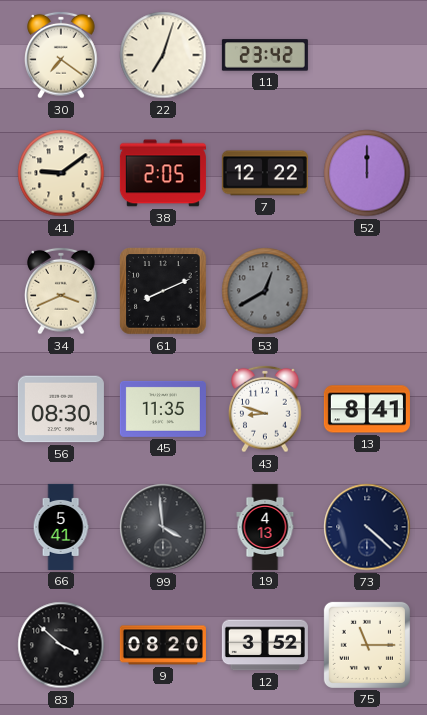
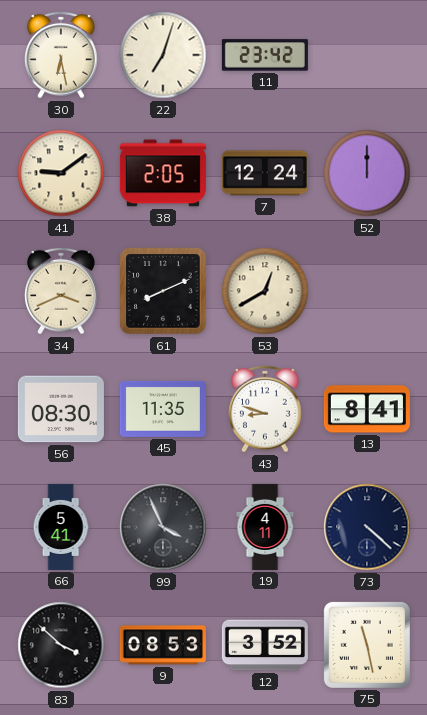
30: 7:21 -> 6:28 (61, 55)
7: 12:22 -> 12:24 (265, 173)
53 dial: grey -> cream (265, 291)
99: 3:59 -> 3:56 (163, 527)
19: 4:13 -> 4:11 (265, 527)
9: 08:20 -> 08:53 (163, 645)
75: 11:15 -> 11:28 (367, 645)
